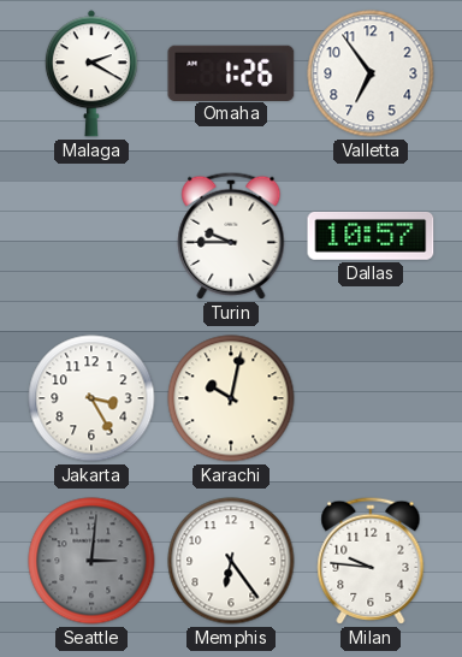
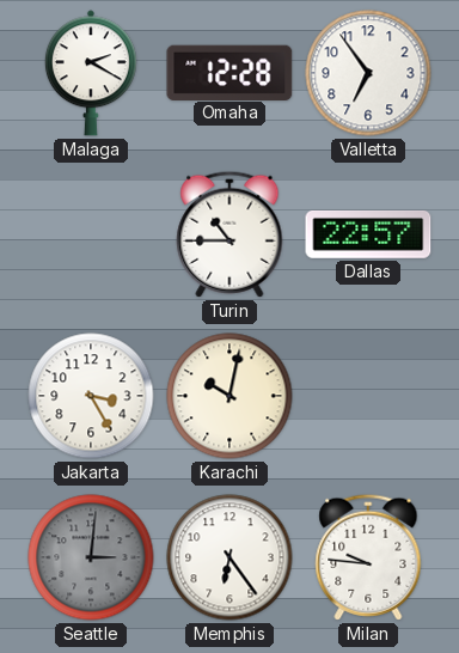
Omaha: 1:26 -> 12:28 (229, 72)
Turin: 9:45 -> 10:45 (229, 234)
Dallas: 10:57 -> 22:57 (368, 234)
